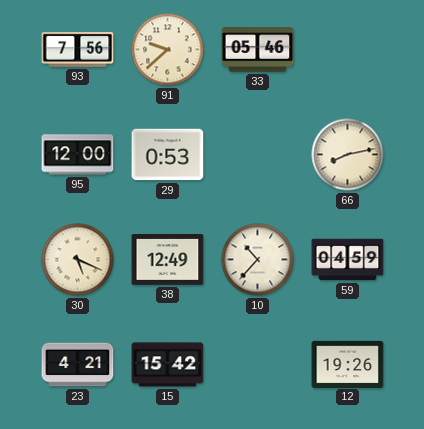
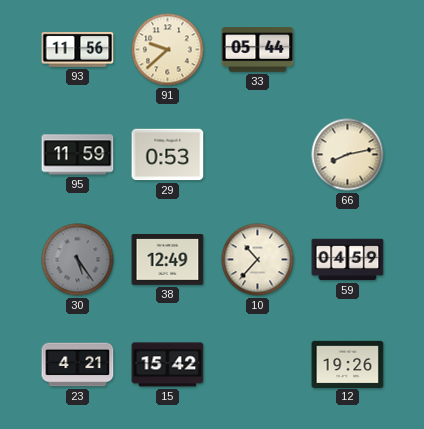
93: 7:56 -> 11:56 (78, 49)
33: 05:46 -> 05:44 (258, 50)
95: 12:00 -> 11:59 (78, 155)
30: 5:19 -> 5:24 (78, 260)
30 dial: cream -> grey (78, 260)
